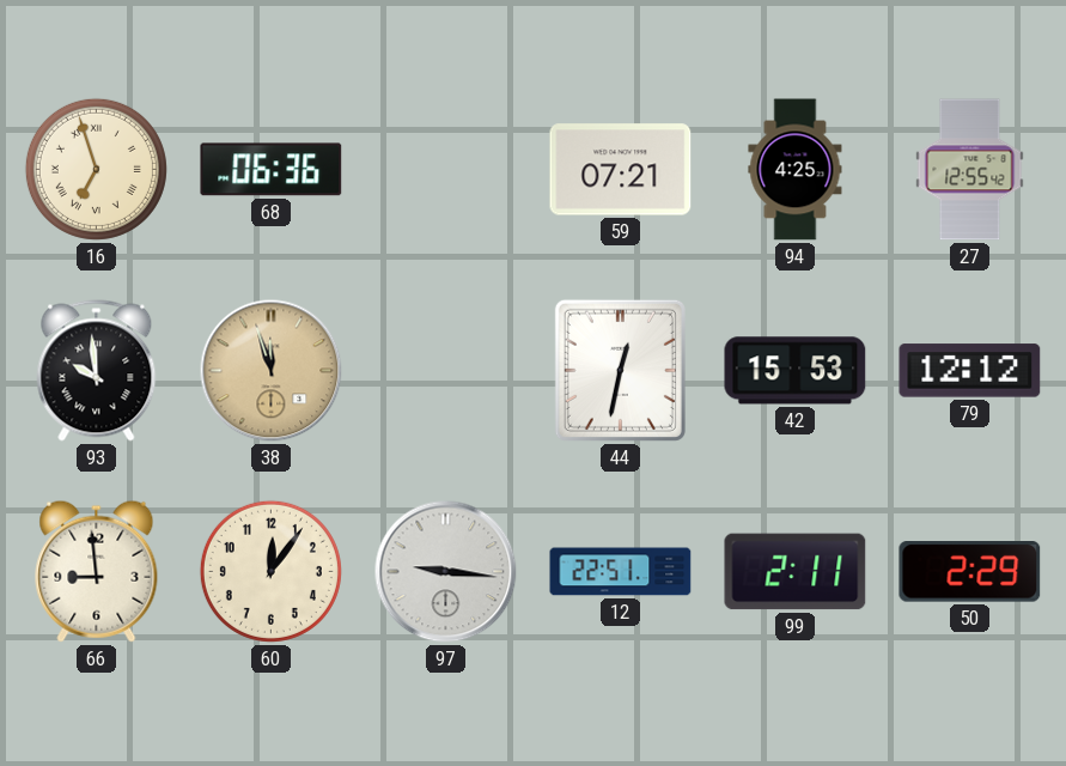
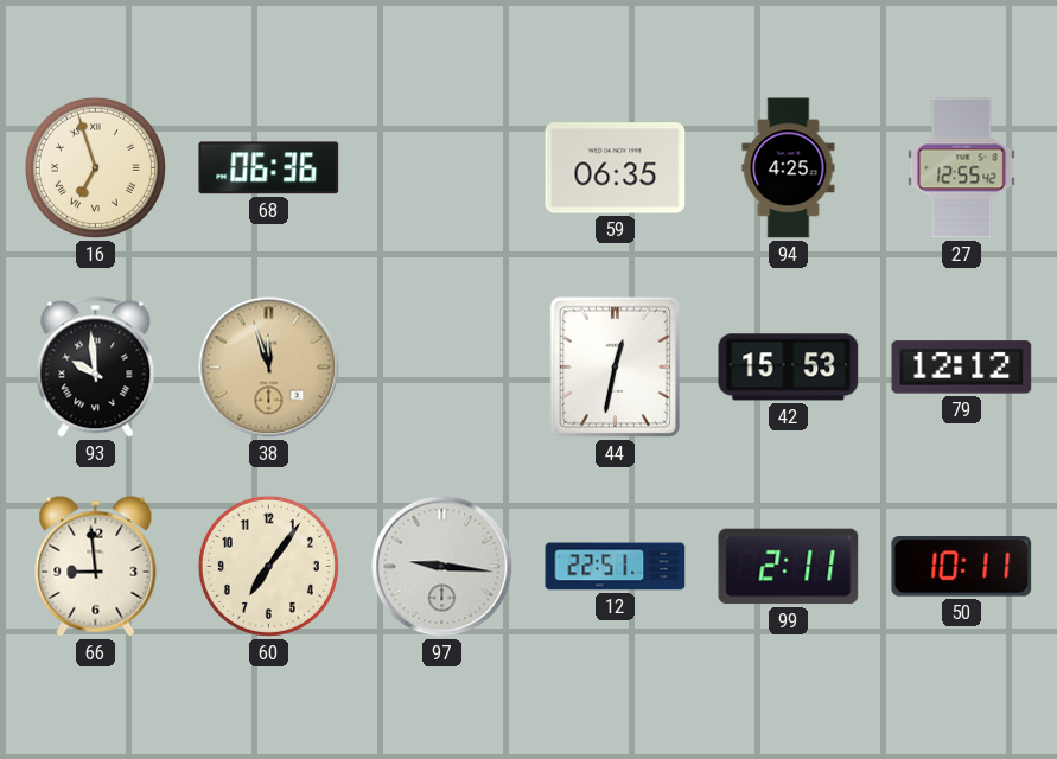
59: 07:21 -> 06:35 (616, 168)
60: 12:06 -> 7:06 (268, 566)
50: 2:29 -> 10:11 (962, 567)
